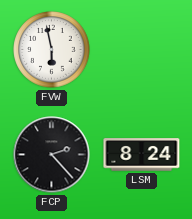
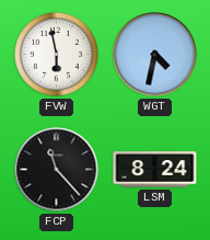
WGT: none -> 4:32 (155, 55)
FCP: 2:23 -> 11:23 (57, 170)
